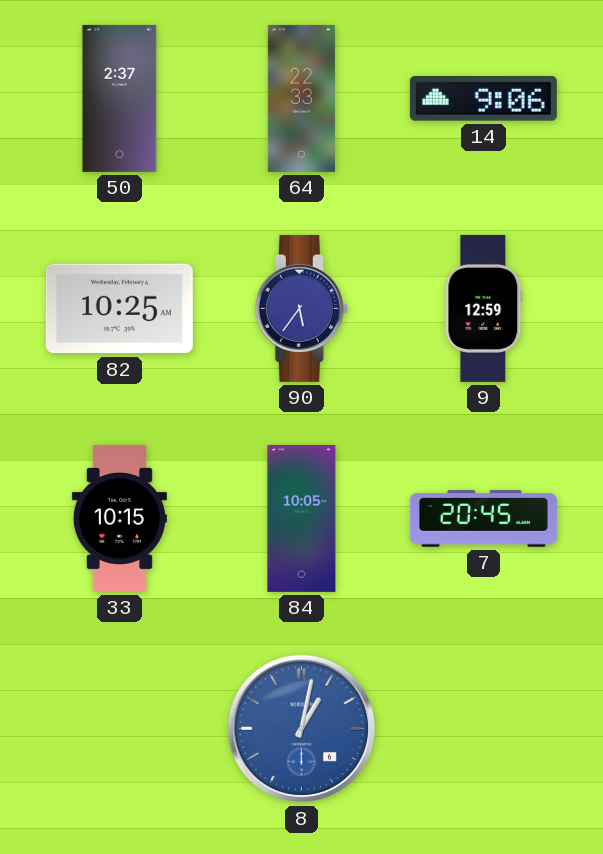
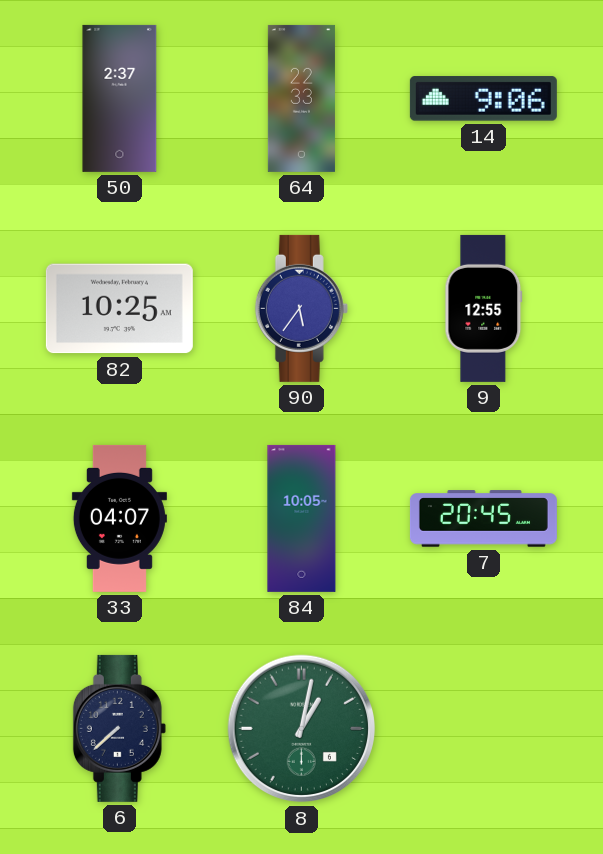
9: 12:59 -> 12:55 (484, 308)
33: 10:15 -> 04:07 (119, 518)
6: none -> 7:38 (119, 728)
8 dial: blue -> green (302, 729)
